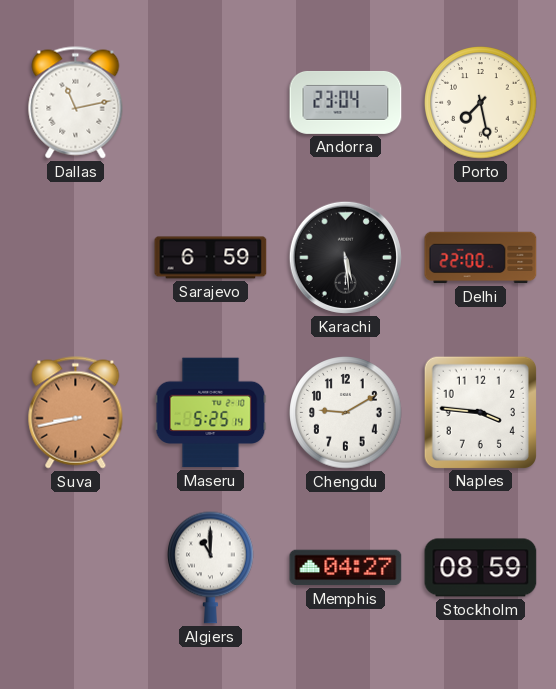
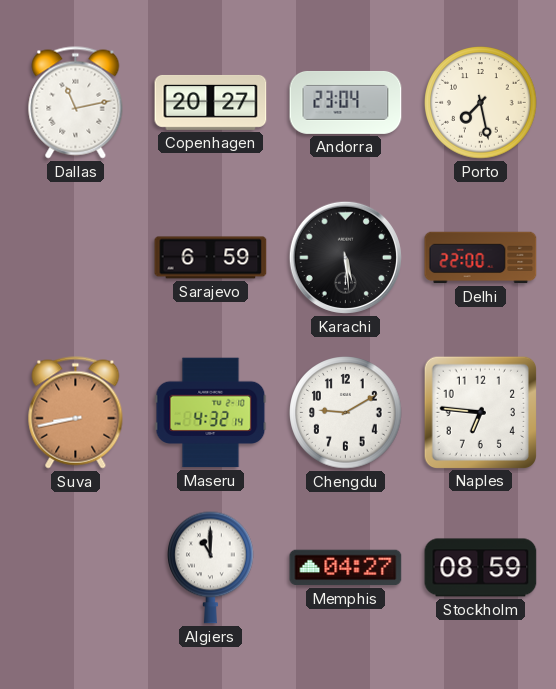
Copenhagen: none -> 20:27 (211, 102)
Maseru: 5:25 -> 4:32 (211, 413)
Naples: 3:46 -> 6:46 (480, 412)
